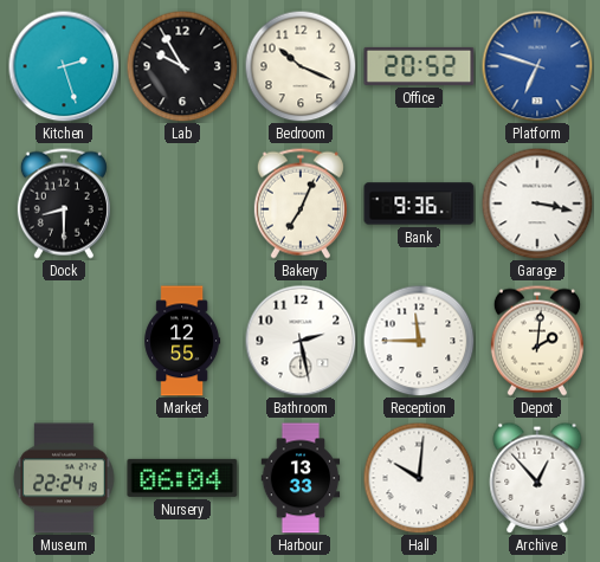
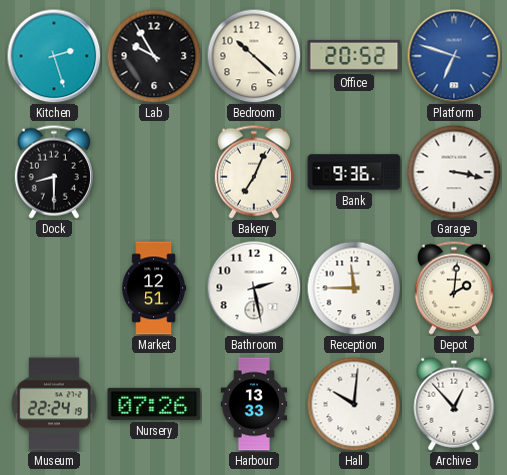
Bedroom: 10:19 -> 10:22 (254, 56)
Market: 12:55 -> 12:51 (154, 288)
Nursery: 06:04 -> 07:26 (154, 404)
